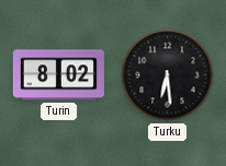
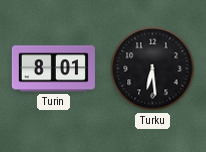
Turin: 8:02 -> 8:01 (53, 69)
